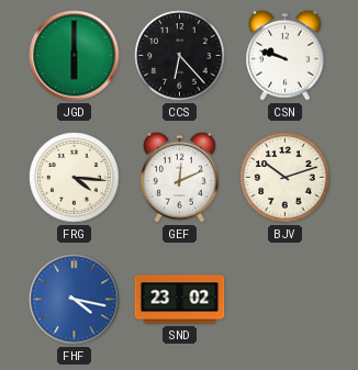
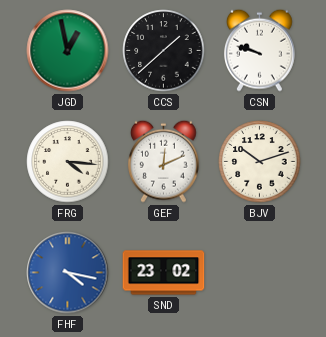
JGD: 6:00 -> 12:58 (68, 51)
CCS: 6:23 -> 1:38 (164, 51)
